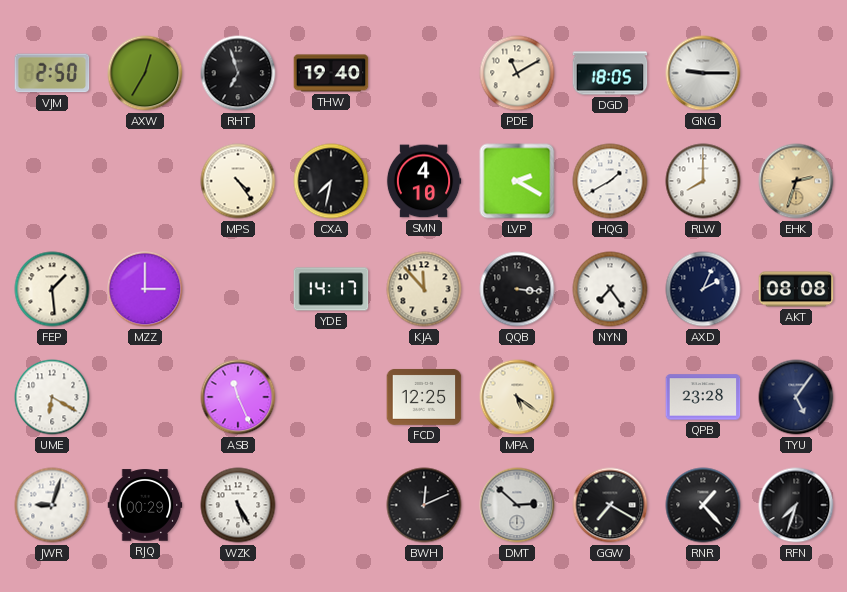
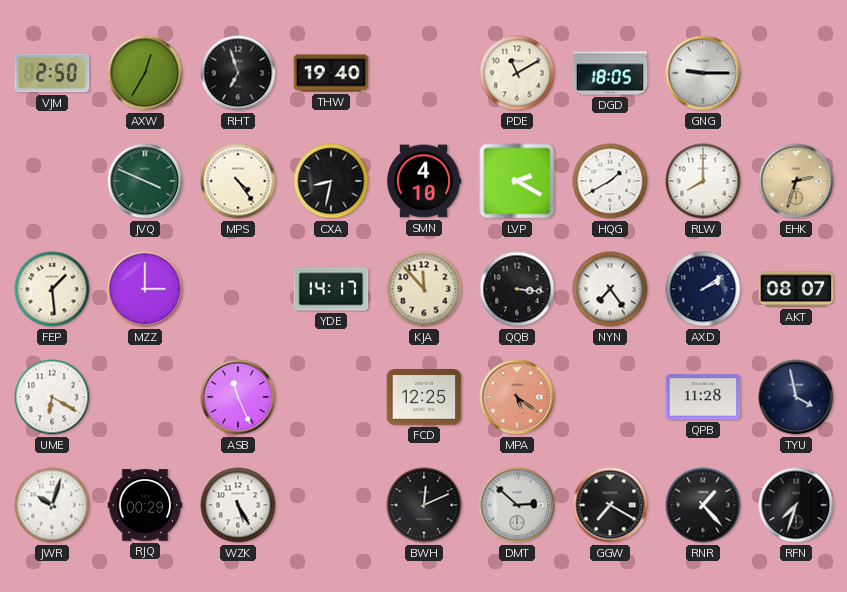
JVQ: none -> 3:49 (145, 181)
CXA: 7:32 -> 8:32 (331, 181)
AXD: 2:04 -> 2:09 (703, 289)
AKT: 08:08 -> 08:07 (796, 289)
MPA dial: cream -> salmon (517, 397)
QPB: 23:28 -> 11:28 (703, 397)
TYU: 5:06 -> 3:58 (796, 397)
JWR: 9:03 -> 10:03 (52, 505)
